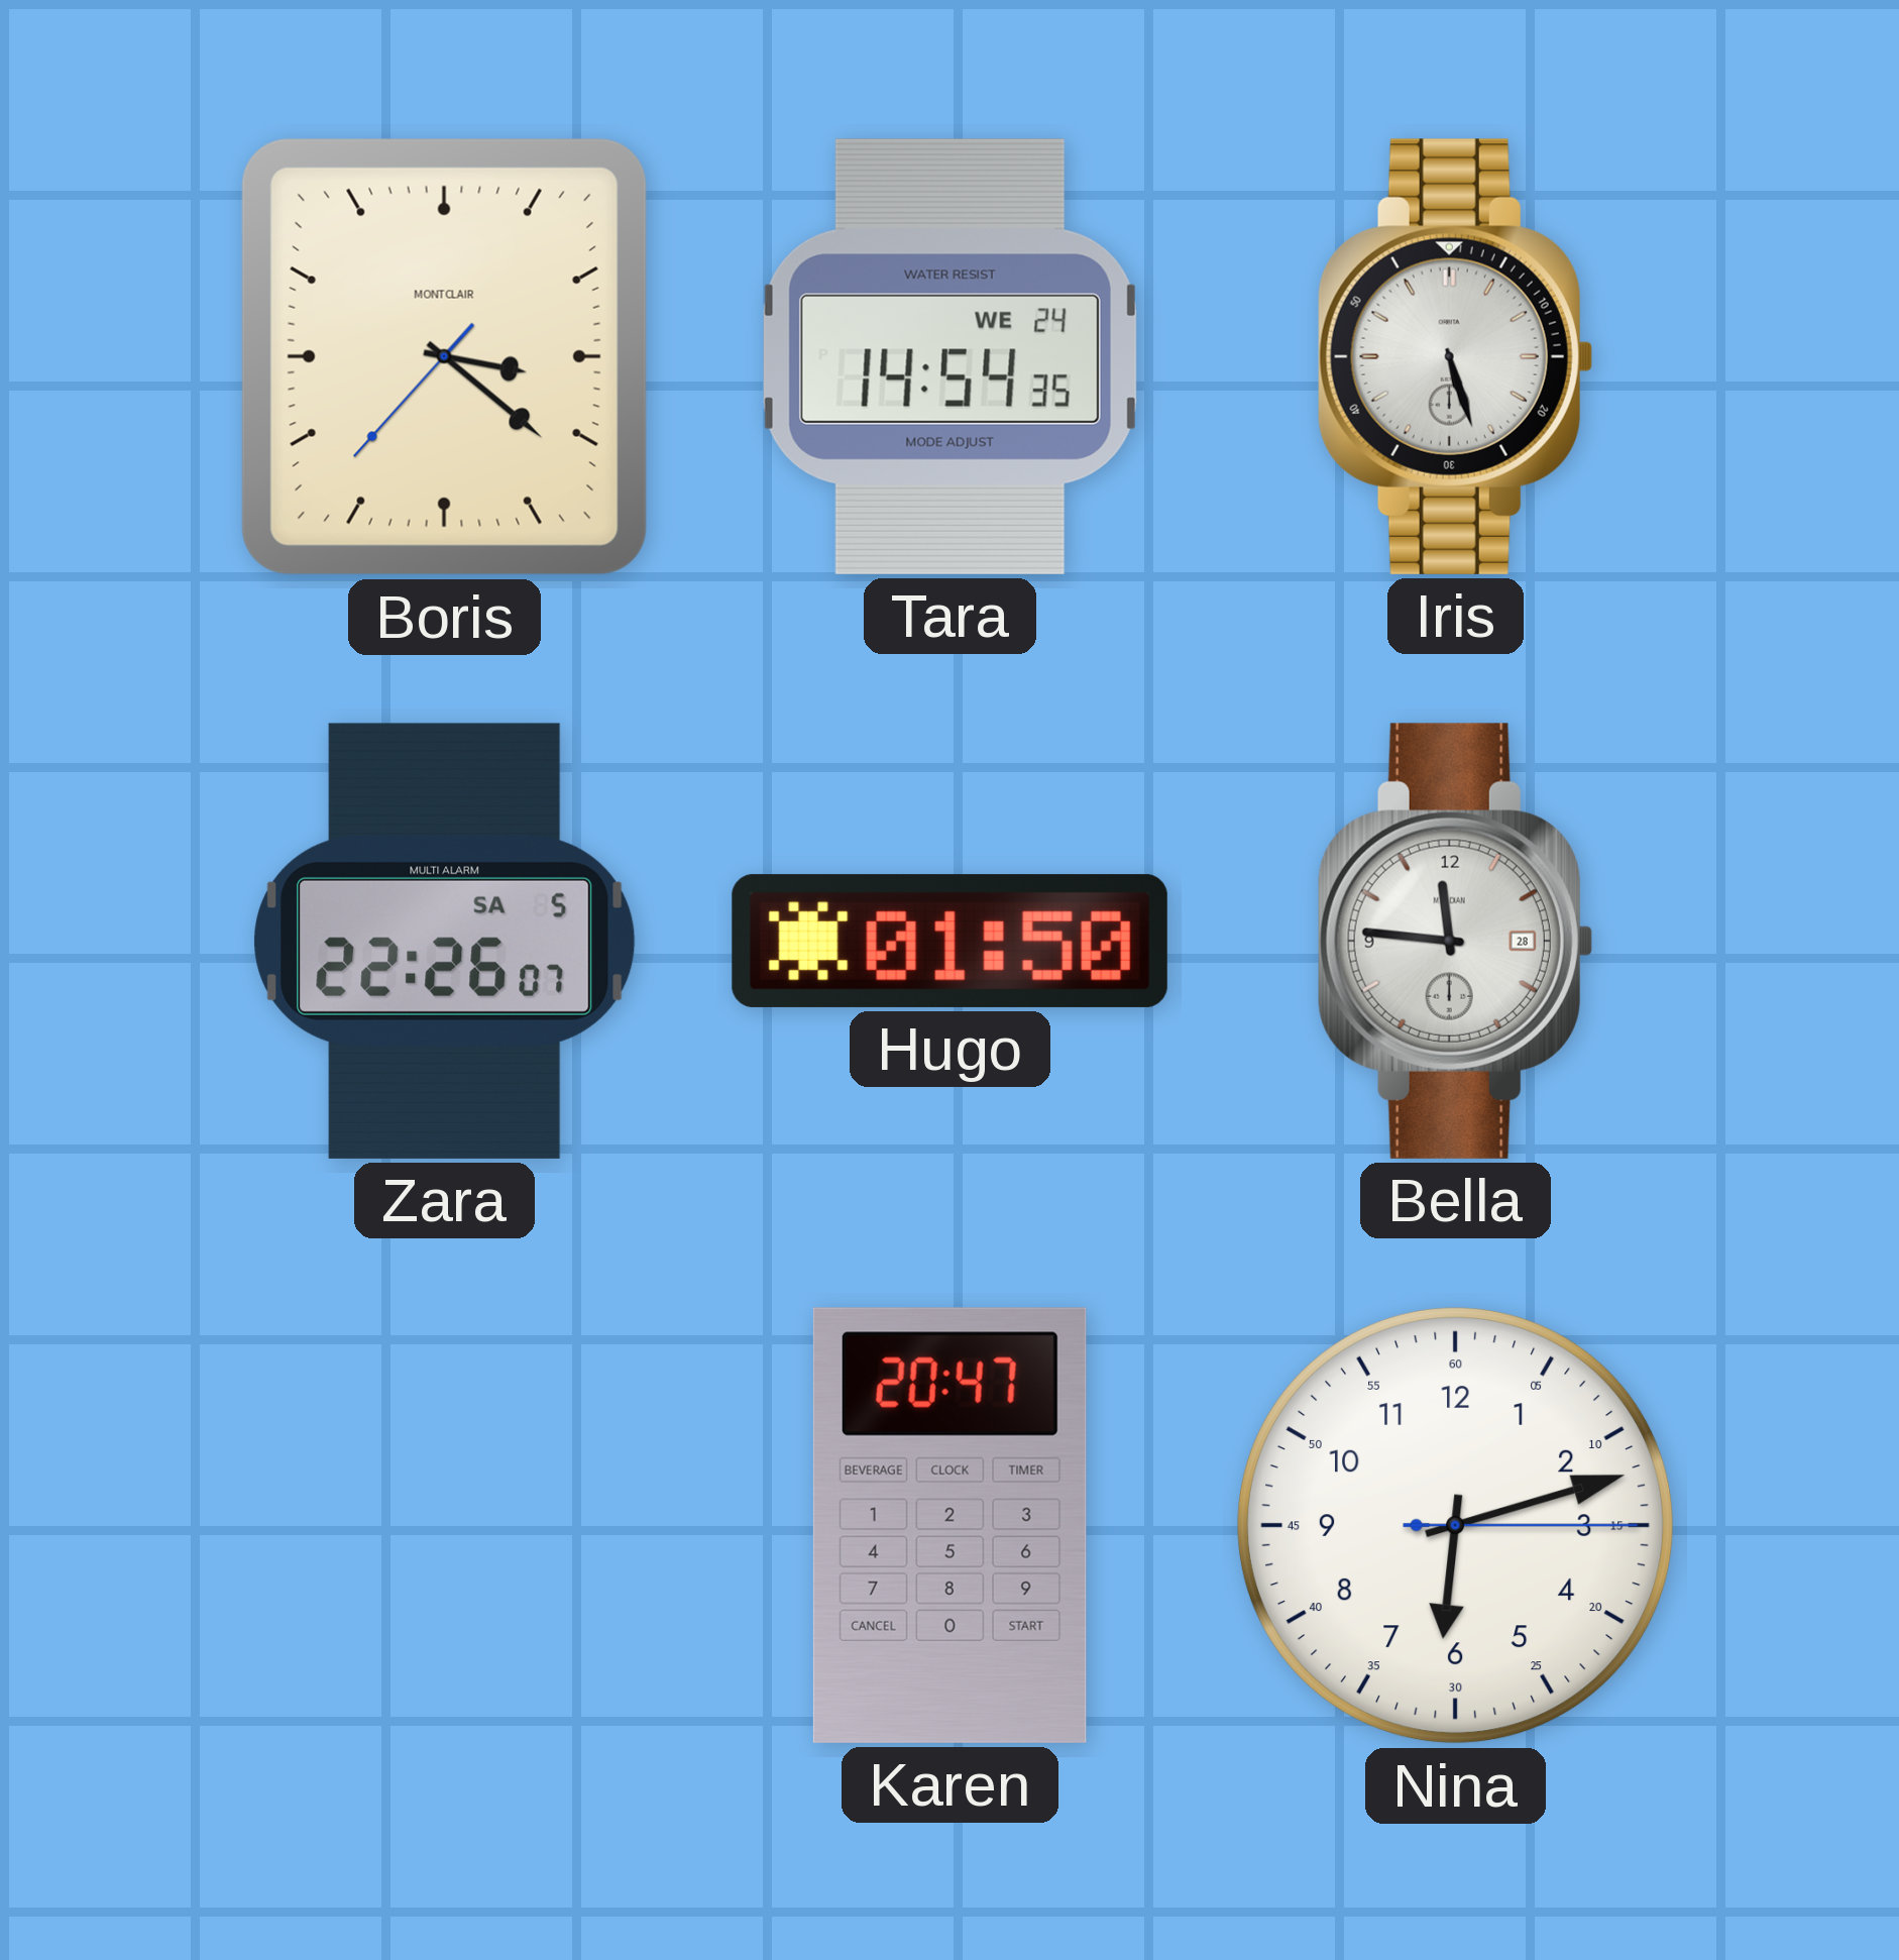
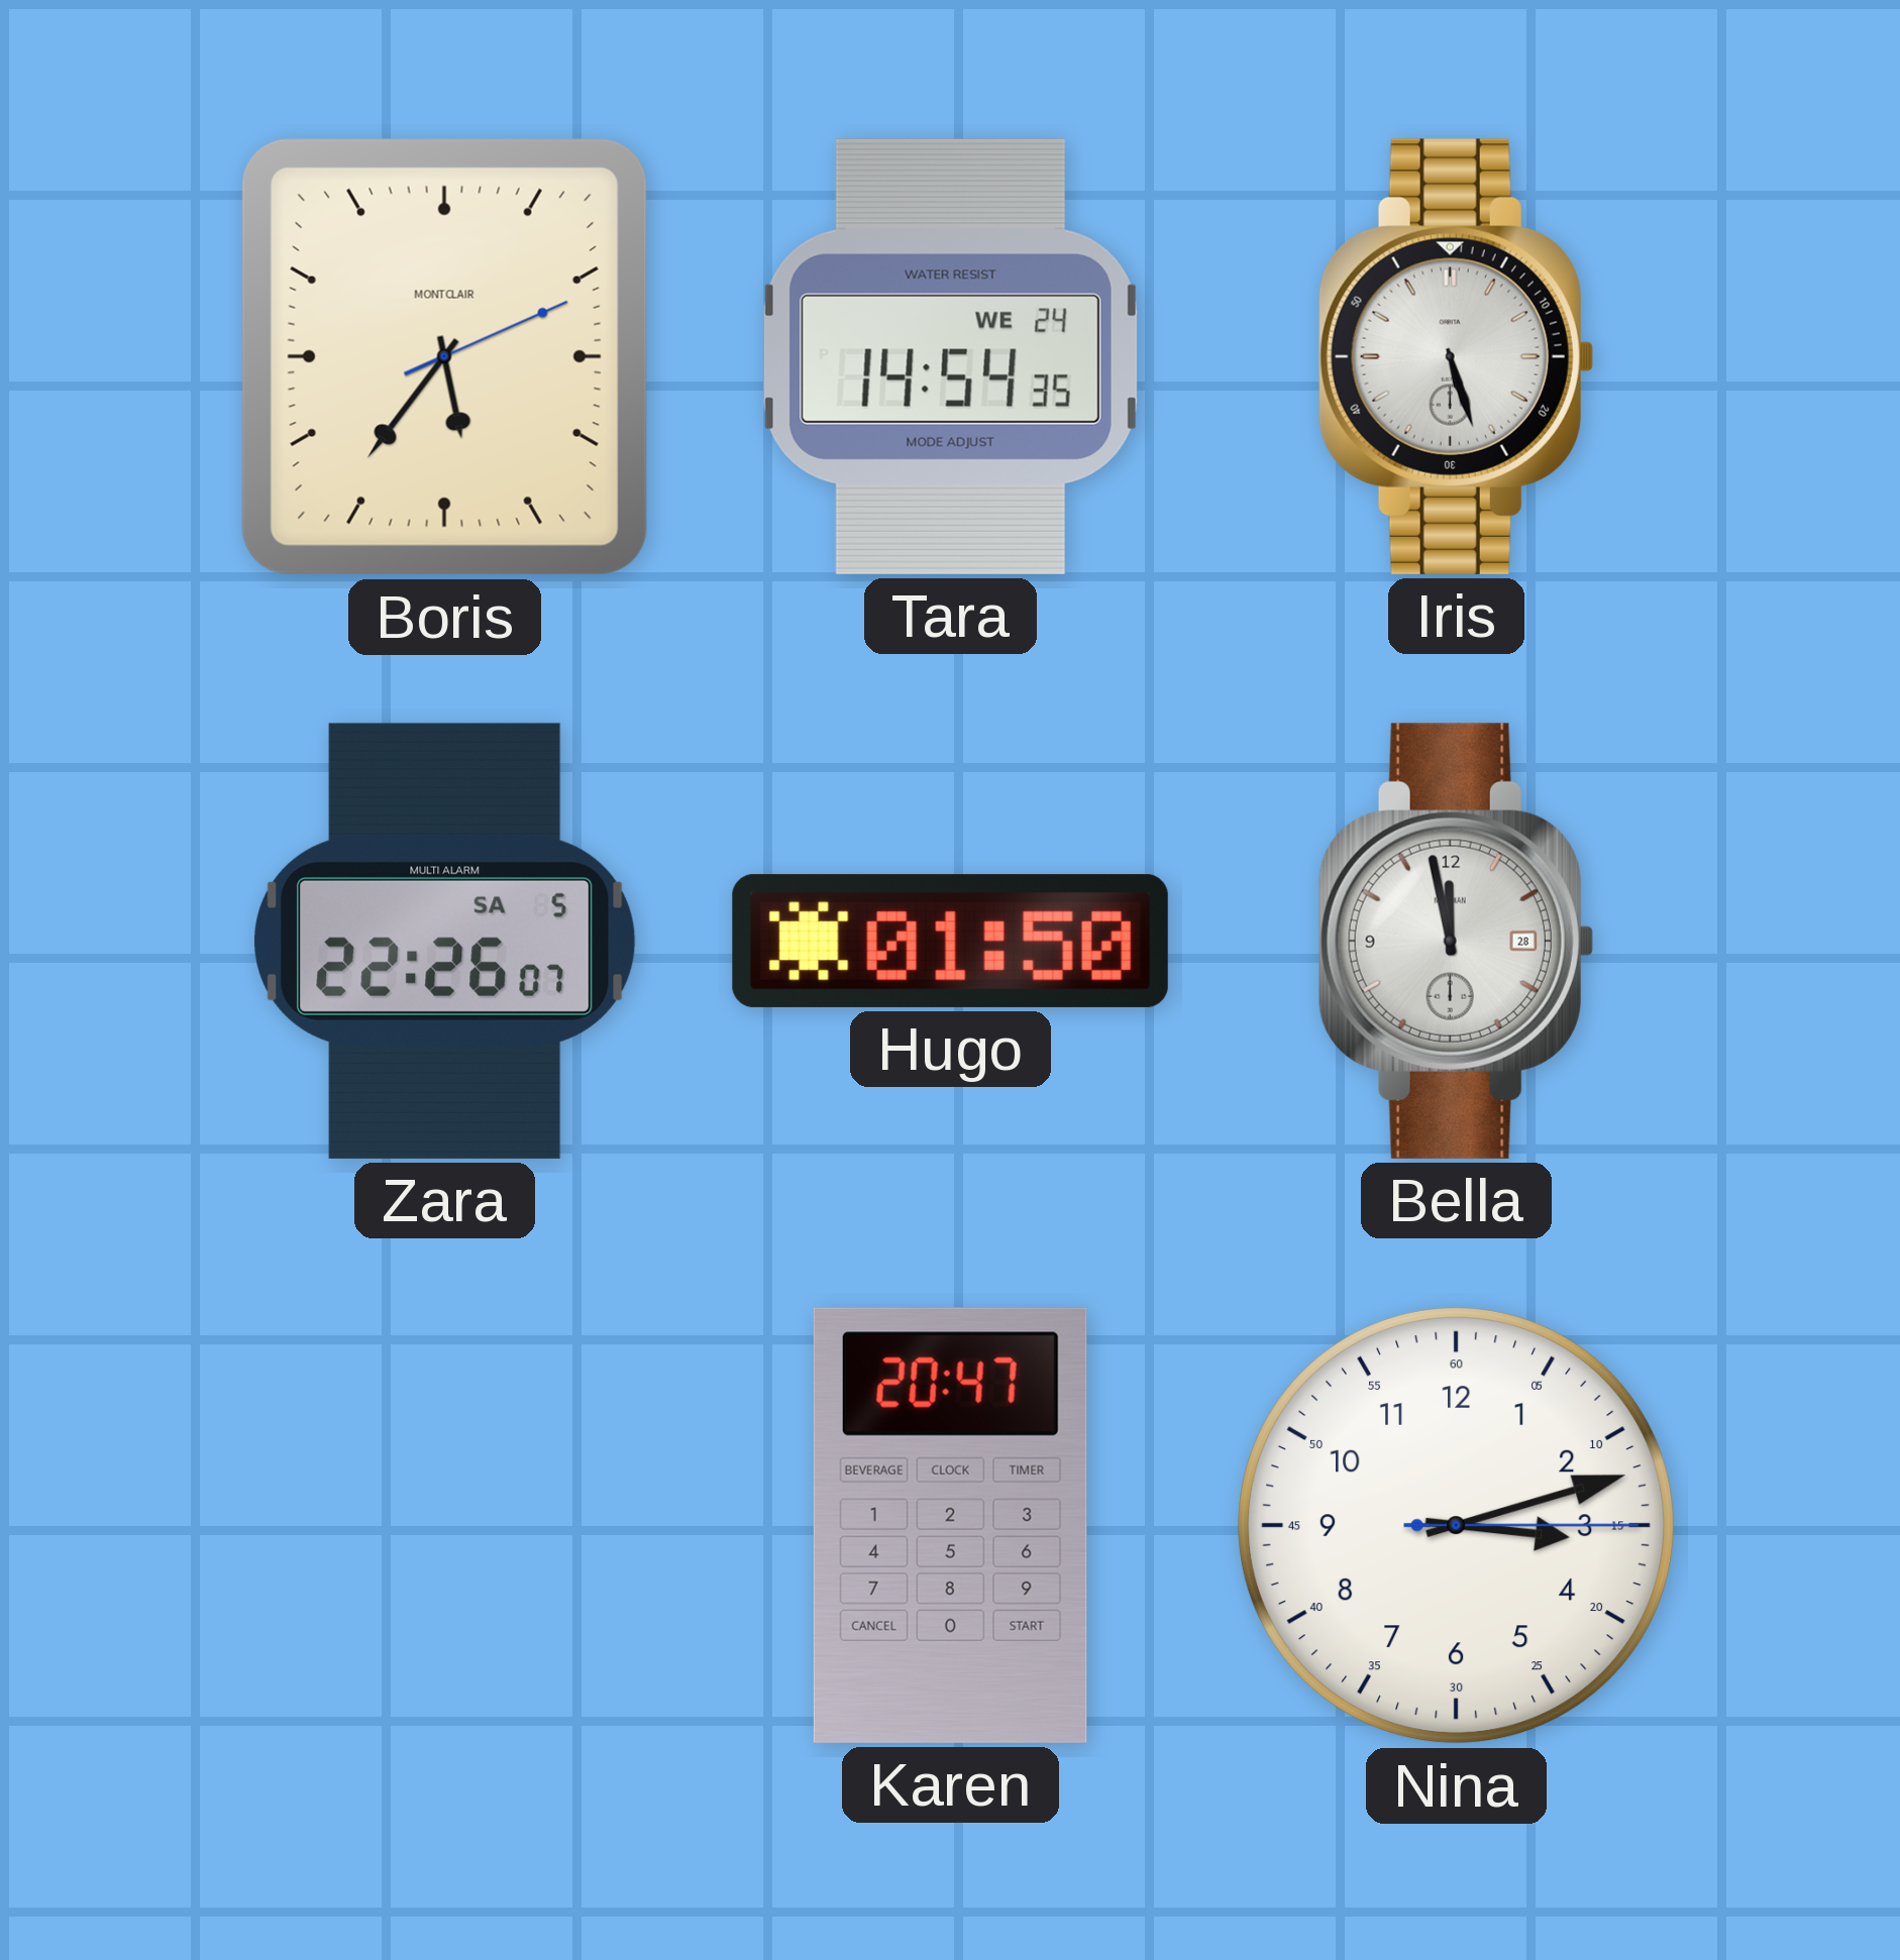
Boris: 3:21 -> 5:36 (444, 356)
Bella: 11:46 -> 11:58 (1456, 941)
Nina: 6:12 -> 3:12 (1456, 1525)
